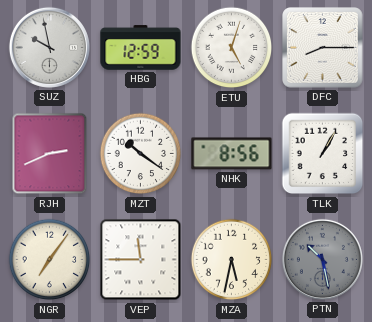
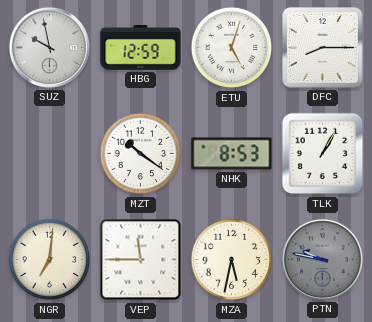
RJH: 2:41 -> none (50, 154)
NHK: 8:56 -> 8:53 (232, 154)
NGR: 7:06 -> 7:01 (50, 260)
PTN: 10:28 -> 9:47 (322, 259)
